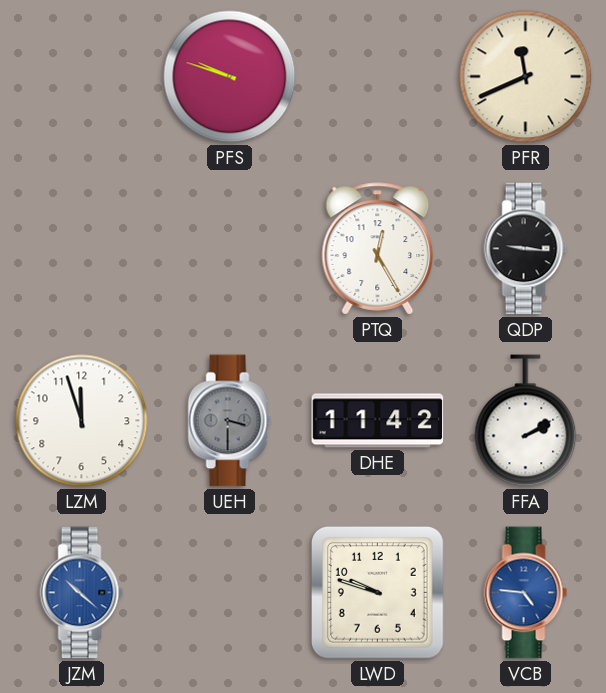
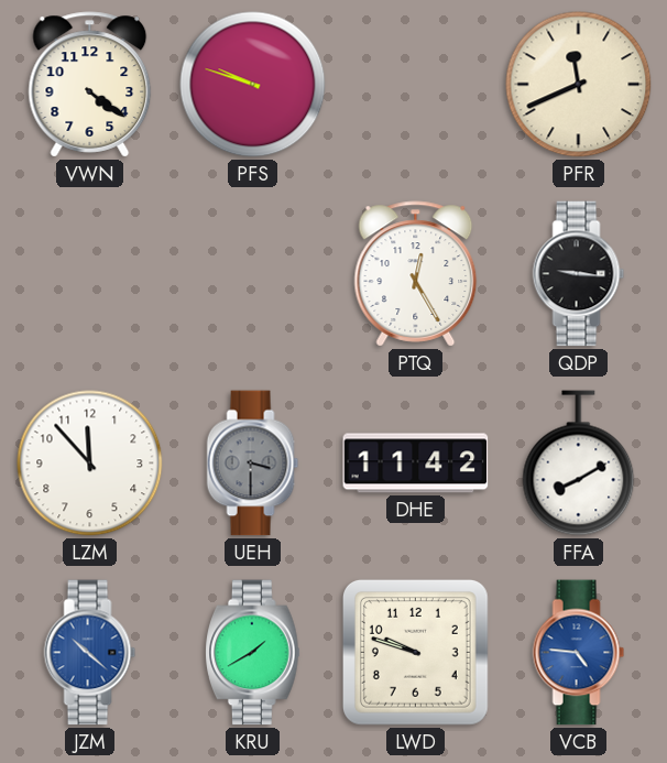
VWN: none -> 4:21 (90, 85)
LZM: 11:57 -> 11:53 (90, 464)
FFA: 2:10 -> 8:10 (579, 464)
KRU: none -> 1:40 (253, 653)
